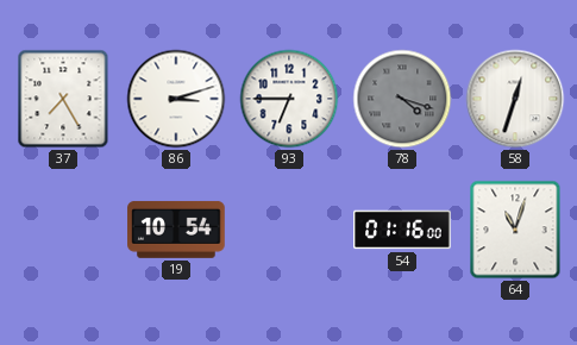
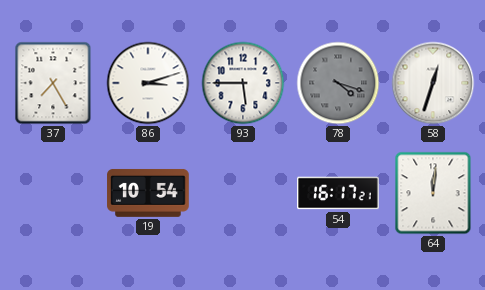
93: 6:45 -> 5:45 (243, 83)
54: 01:16 -> 16:17 (338, 193)
64: 11:03 -> 12:01 (433, 193)
